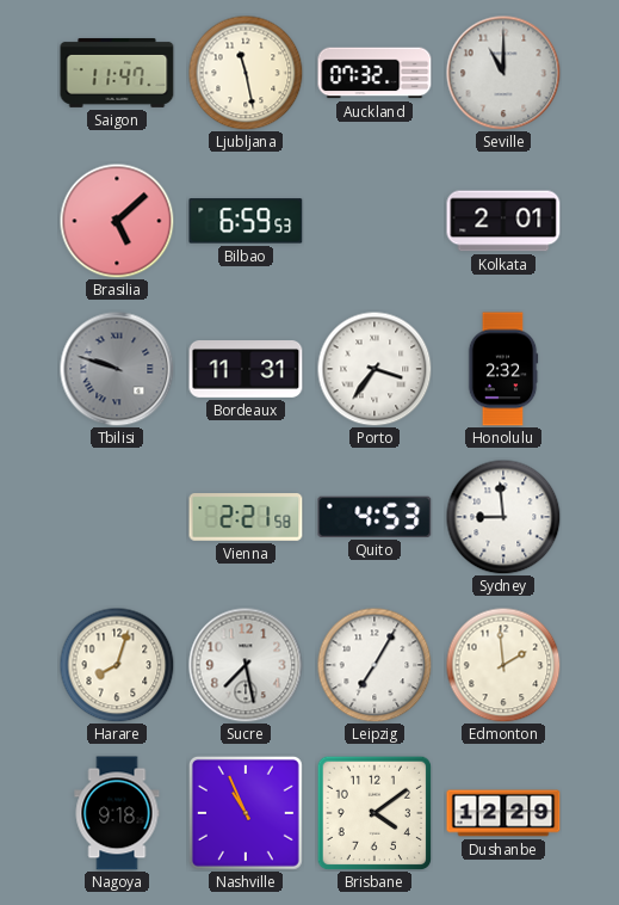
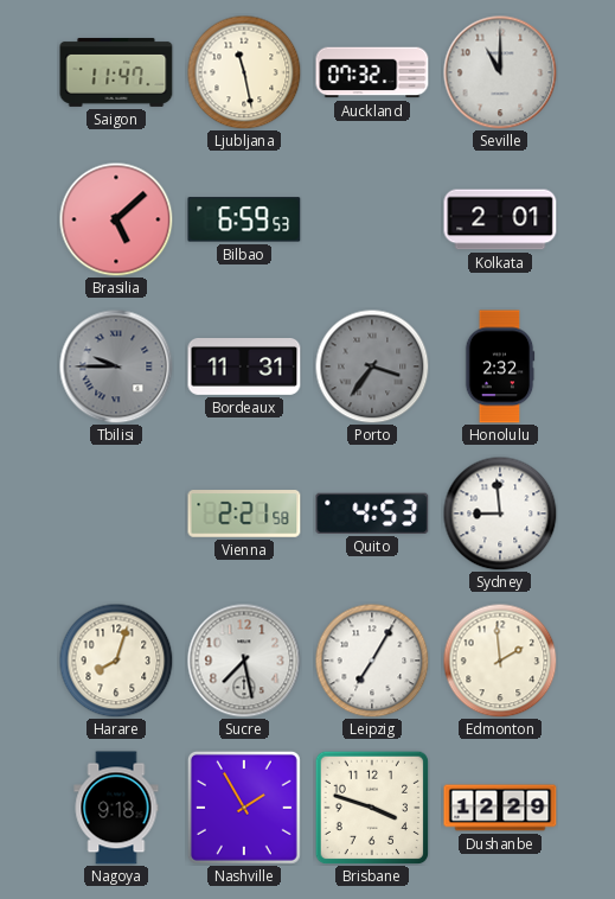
Tbilisi: 9:48 -> 9:45 (116, 366)
Porto dial: white -> grey (372, 366)
Nashville: 10:56 -> 1:55 (244, 808)
Brisbane: 4:09 -> 3:48 (372, 808)
